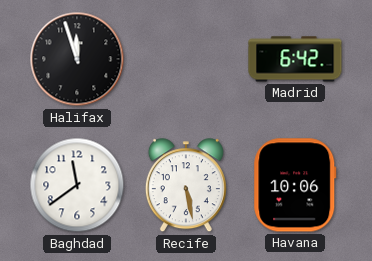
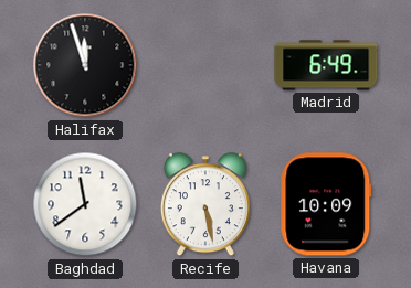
Madrid: 6:42 -> 6:49 (326, 65)
Havana: 10:06 -> 10:09 (326, 204)
